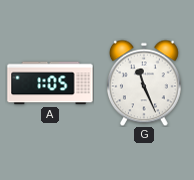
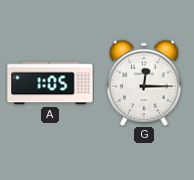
G: 11:26 -> 12:15 (144, 83)
